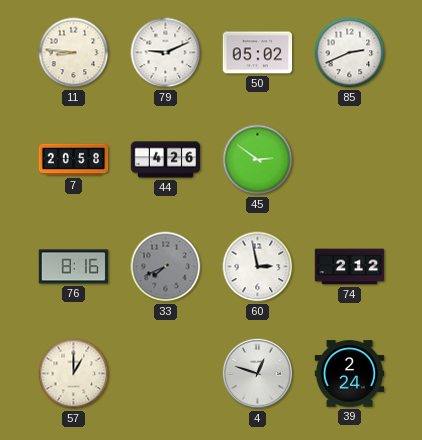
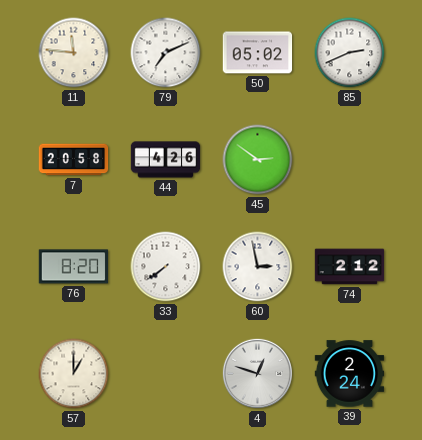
11: 8:46 -> 11:46 (74, 53)
79: 9:11 -> 7:11 (166, 53)
76: 8:16 -> 8:20 (74, 267)
33: 7:41 -> 7:39 (166, 267)
33 dial: grey -> white (166, 267)
